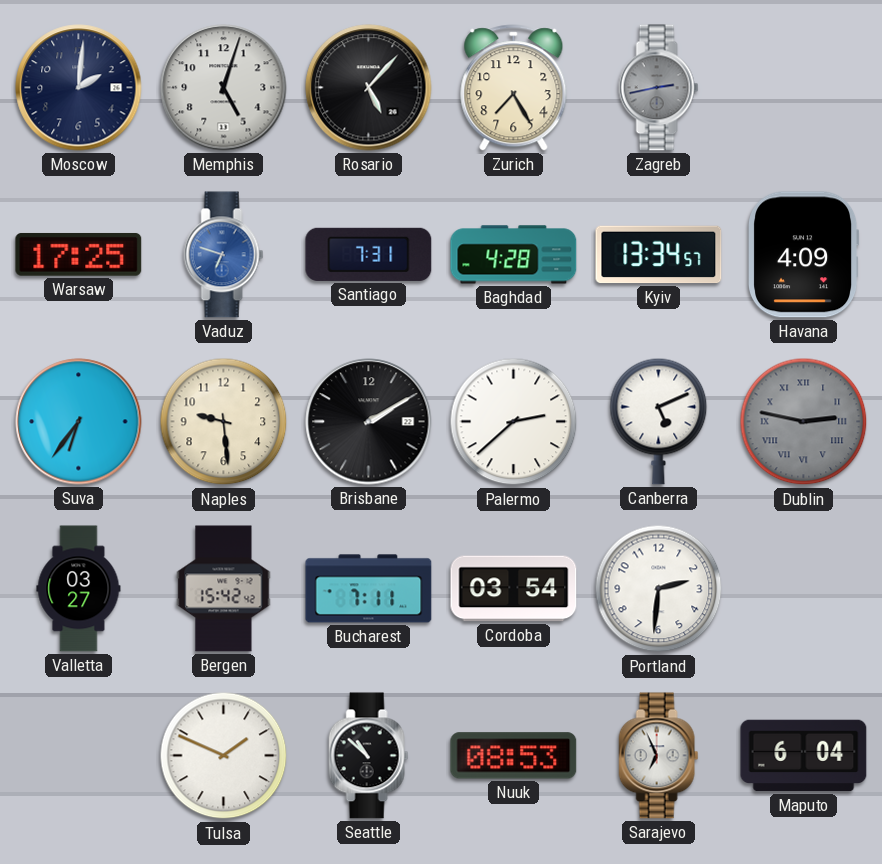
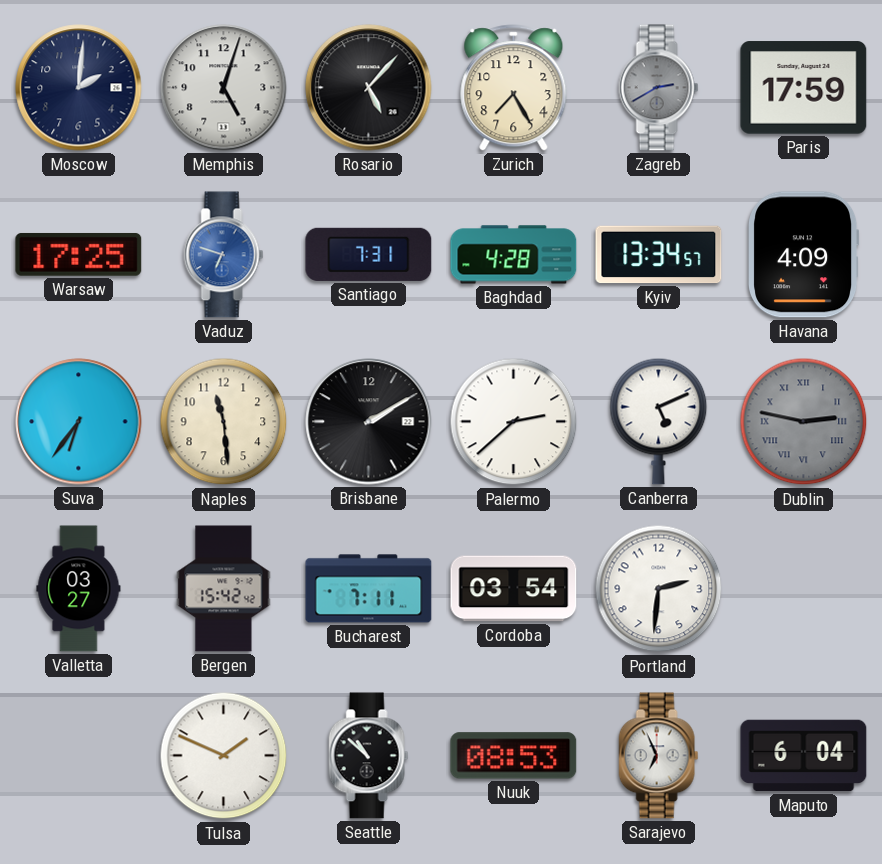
Zagreb: 2:43 -> 2:40 (659, 88)
Paris: none -> 17:59 (804, 88)
Naples: 9:29 -> 11:29 (224, 422)
